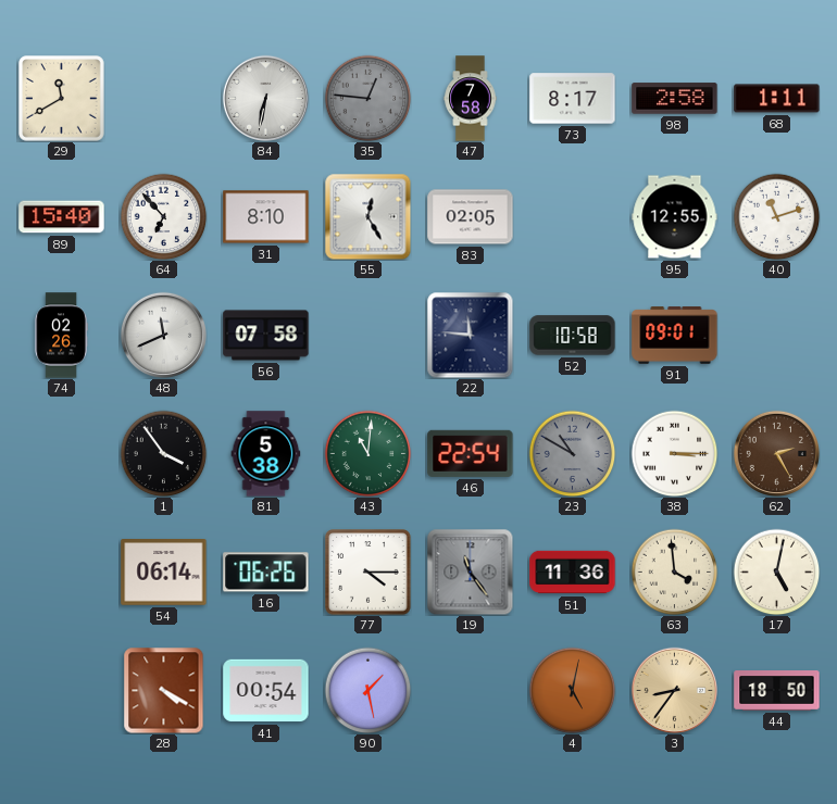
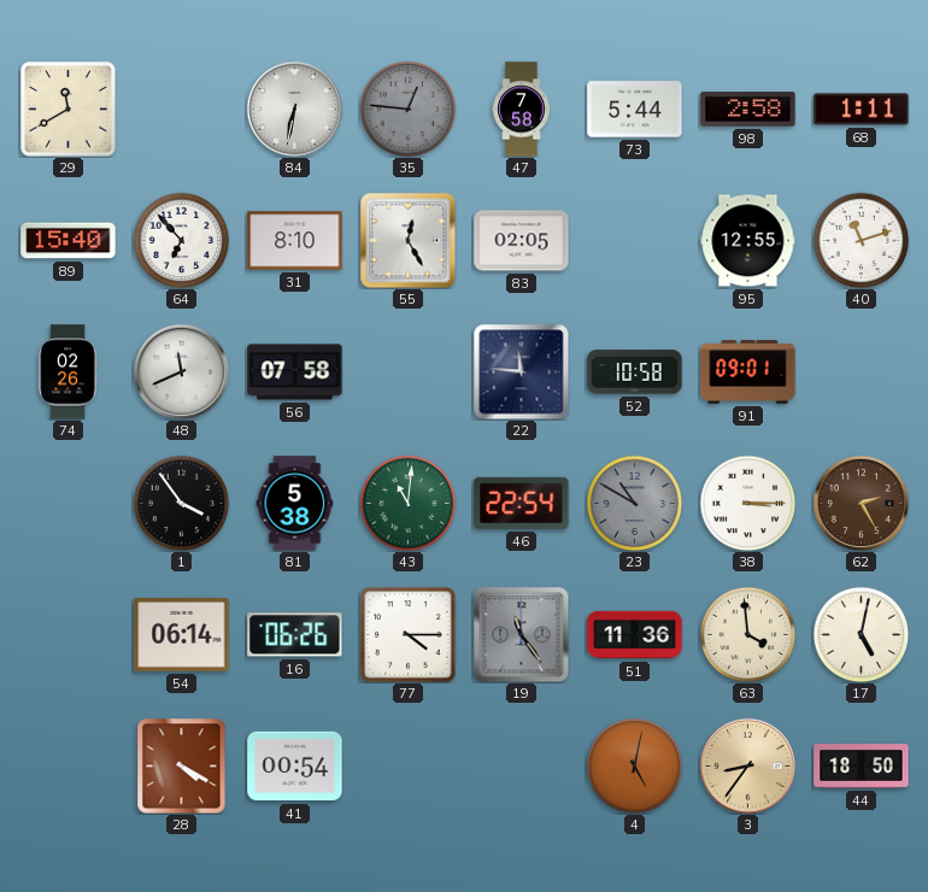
73: 8:17 -> 5:44 (635, 110)
90: 1:28 -> none (367, 690)
